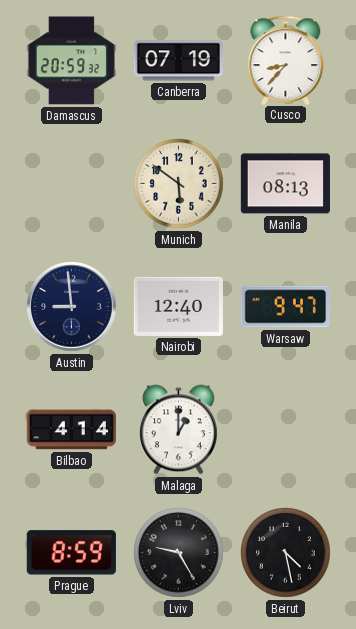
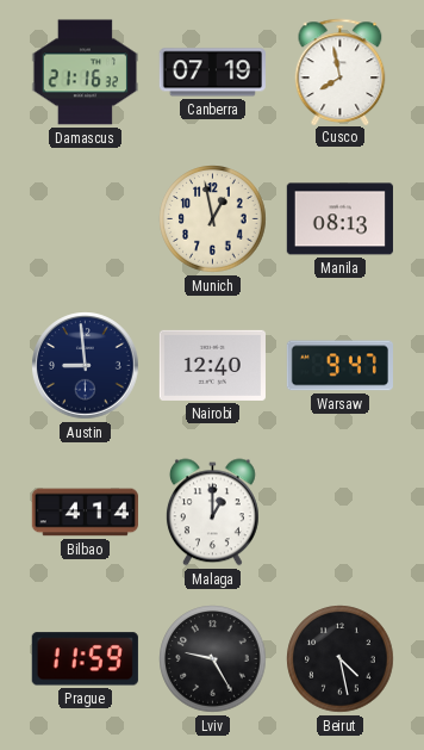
Damascus: 20:59 -> 21:16 (85, 73)
Cusco: 8:37 -> 7:58 (341, 72)
Munich: 5:51 -> 12:58 (213, 219)
Prague: 8:59 -> 11:59 (85, 659)
